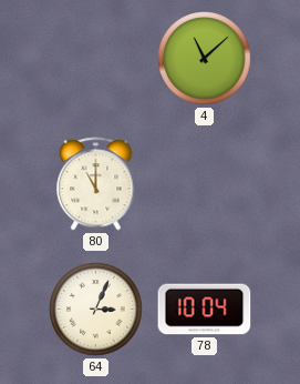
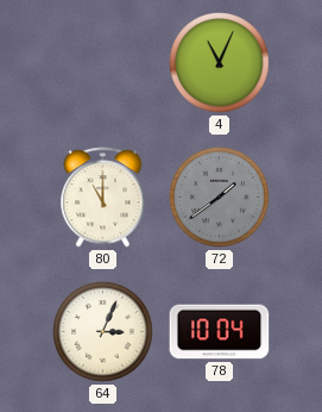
4: 11:08 -> 11:04 (220, 63)
72: none -> 1:39 (220, 198)
